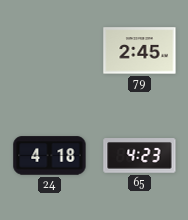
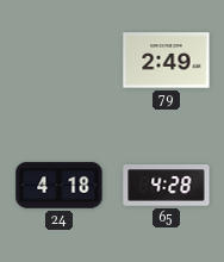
79: 2:45 -> 2:49 (167, 61)
65: 4:23 -> 4:28 (167, 186)
